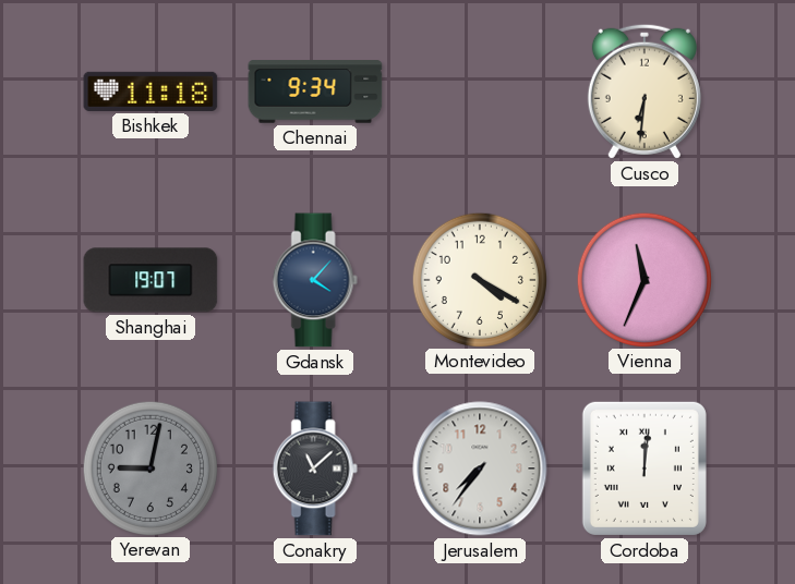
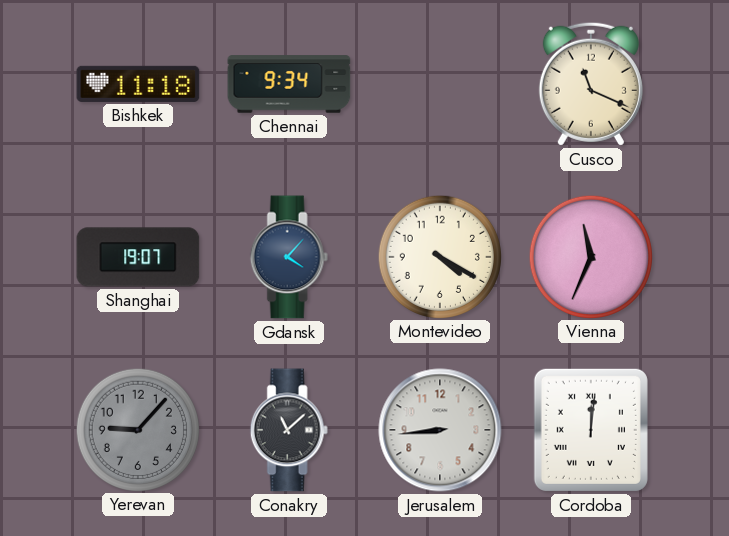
Cusco: 6:31 -> 11:19 (591, 84)
Yerevan: 9:02 -> 9:07 (137, 429)
Jerusalem: 7:36 -> 8:44 (440, 430)
